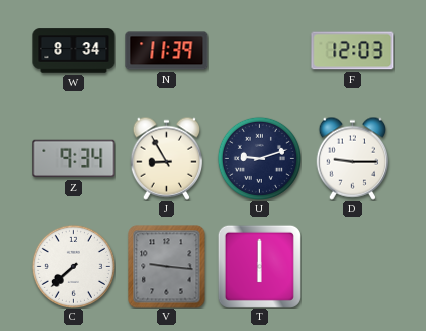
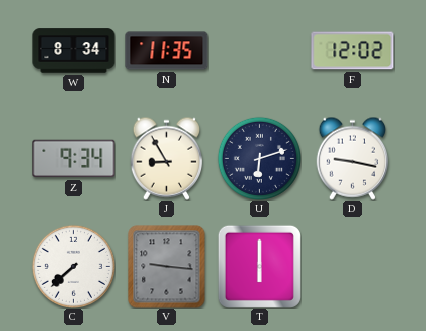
N: 11:39 -> 11:35 (167, 51)
F: 12:03 -> 12:02 (353, 51)
U: 9:12 -> 6:12 (259, 158)
D: 9:15 -> 9:17 (353, 158)
